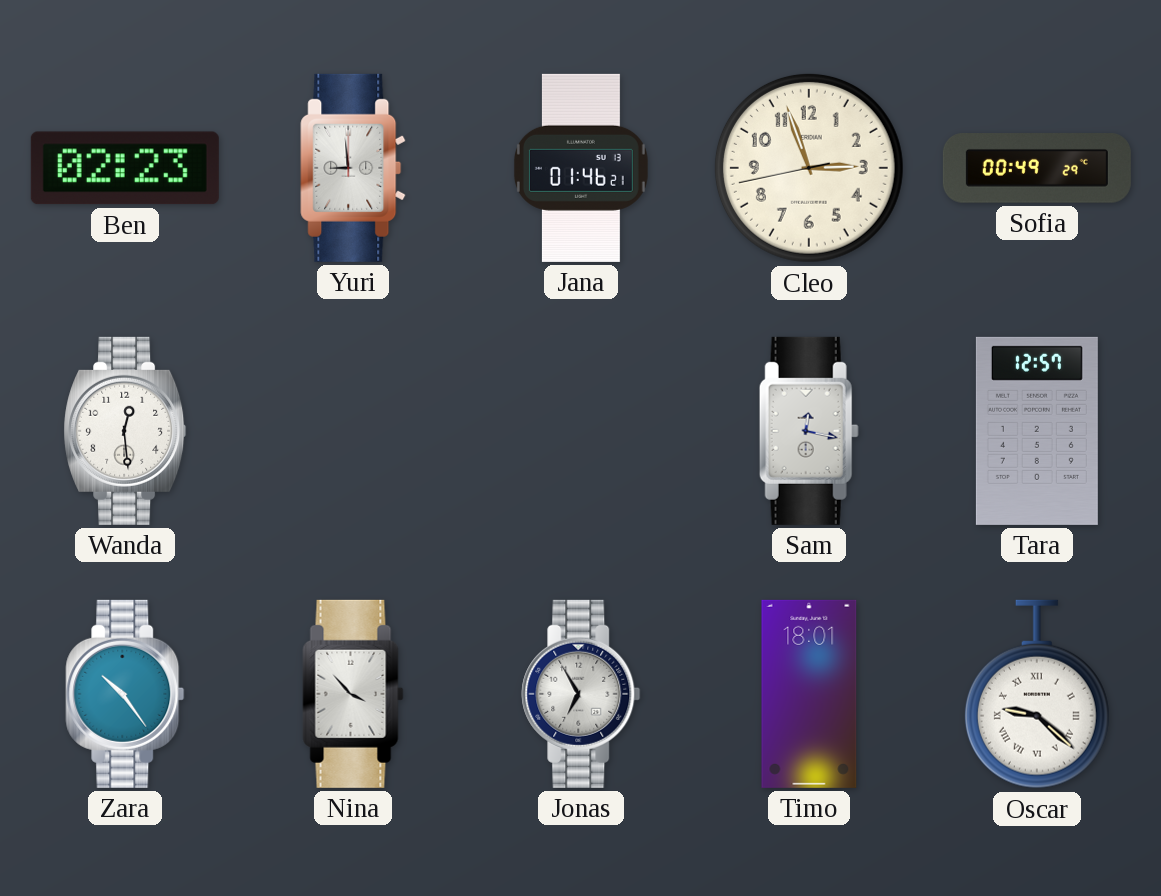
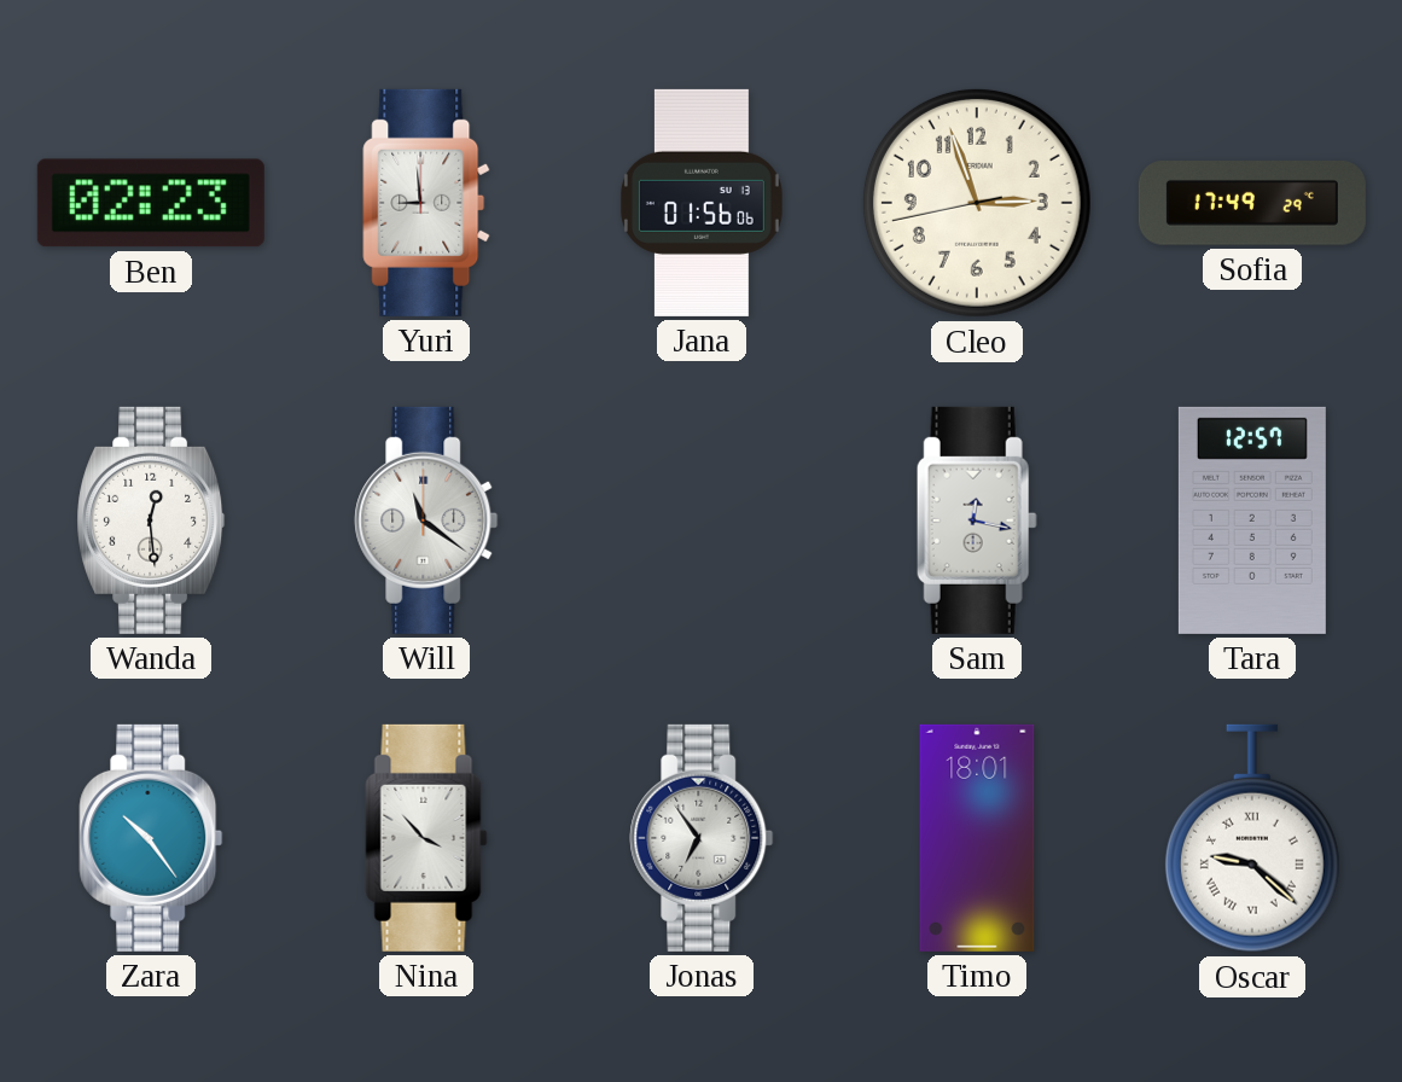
Jana: 01:46 -> 01:56 (702, 203)
Sofia: 00:49 -> 17:49 (1252, 203)
Will: none -> 11:21 (426, 520)
Jonas: 6:55 -> 6:54 (702, 838)
